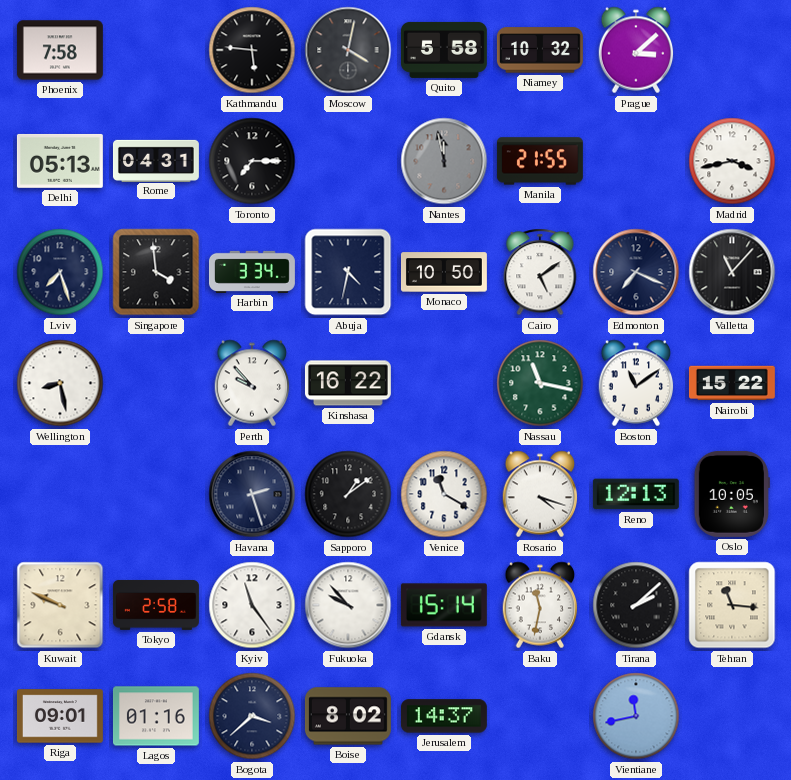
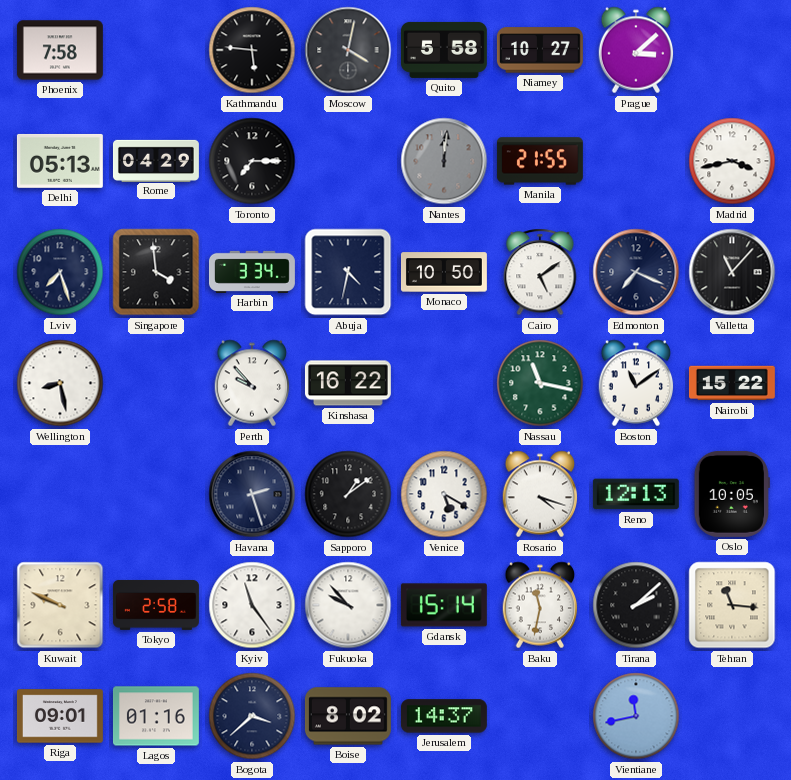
Niamey: 10:32 -> 10:27 (540, 50)
Rome: 04:31 -> 04:29 (156, 160)
Nantes: 11:58 -> 12:01 (444, 161)
Venice: 11:20 -> 5:20 (444, 494)
